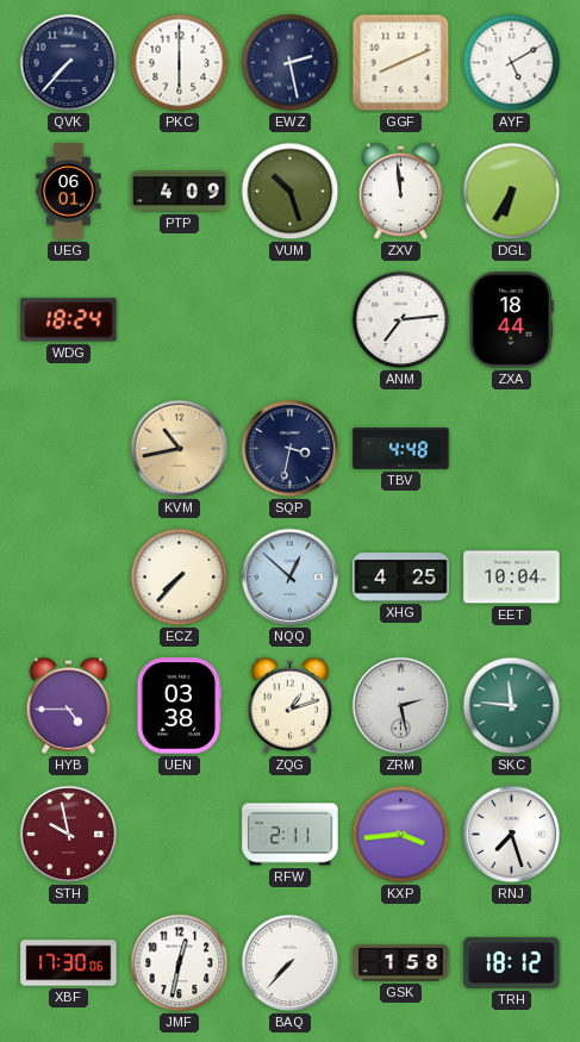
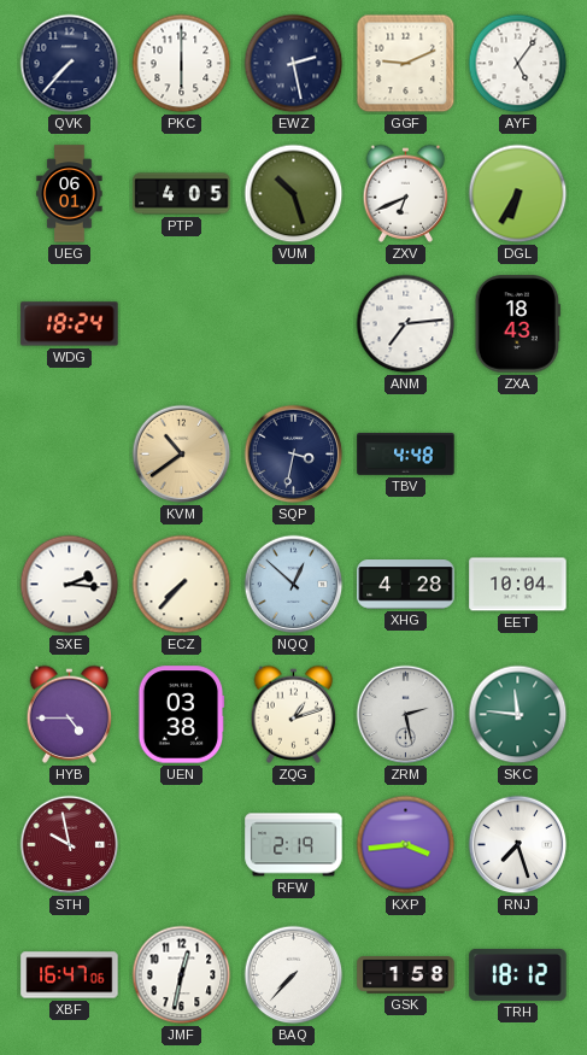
GGF: 8:11 -> 9:11 (406, 64)
AYF: 5:10 -> 5:06 (518, 64)
PTP: 4:09 -> 4:05 (182, 194)
ZXV: 11:59 -> 6:41 (406, 193)
ZXA: 18:44 -> 18:43 (517, 324)
KVM: 10:43 -> 10:39 (182, 455)
SXE: none -> 2:16 (70, 585)
XHG: 4:25 -> 4:28 (406, 585)
RFW: 2:11 -> 2:19 (294, 845)
XBF: 17:30 -> 16:47 (70, 975)
